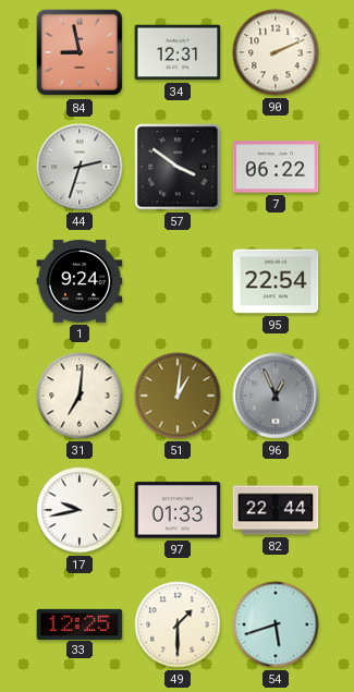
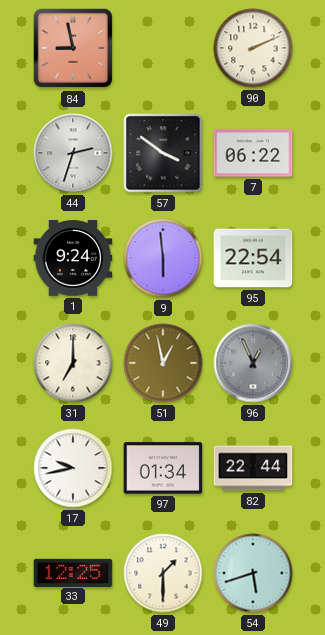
34: 12:31 -> none (178, 52)
9: none -> 5:59 (163, 258)
31: 7:01 -> 7:00 (73, 363)
51: 1:01 -> 12:58 (163, 363)
97: 01:33 -> 01:34 (163, 468)
